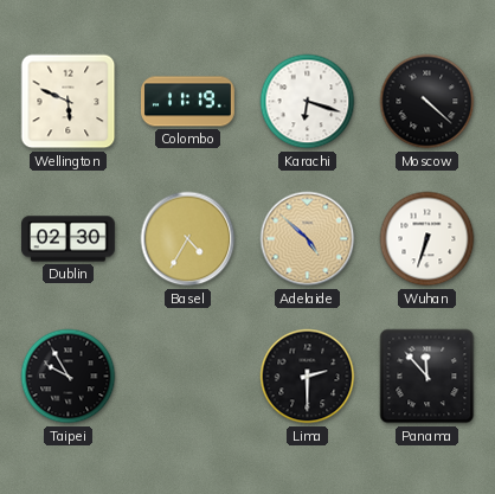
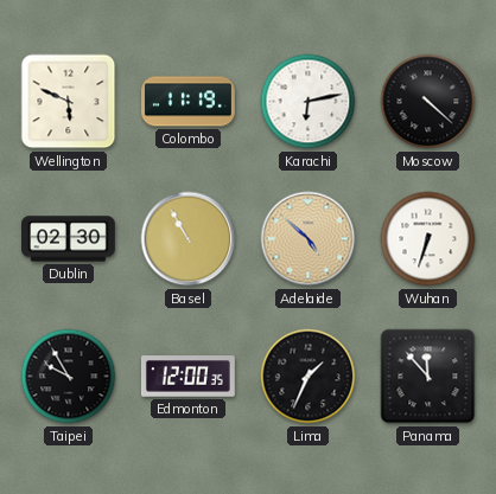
Karachi: 6:18 -> 6:13 (309, 102)
Basel: 4:35 -> 10:55 (189, 239)
Edmonton: none -> 12:00 (187, 377)
Lima: 2:30 -> 1:34 (309, 377)
